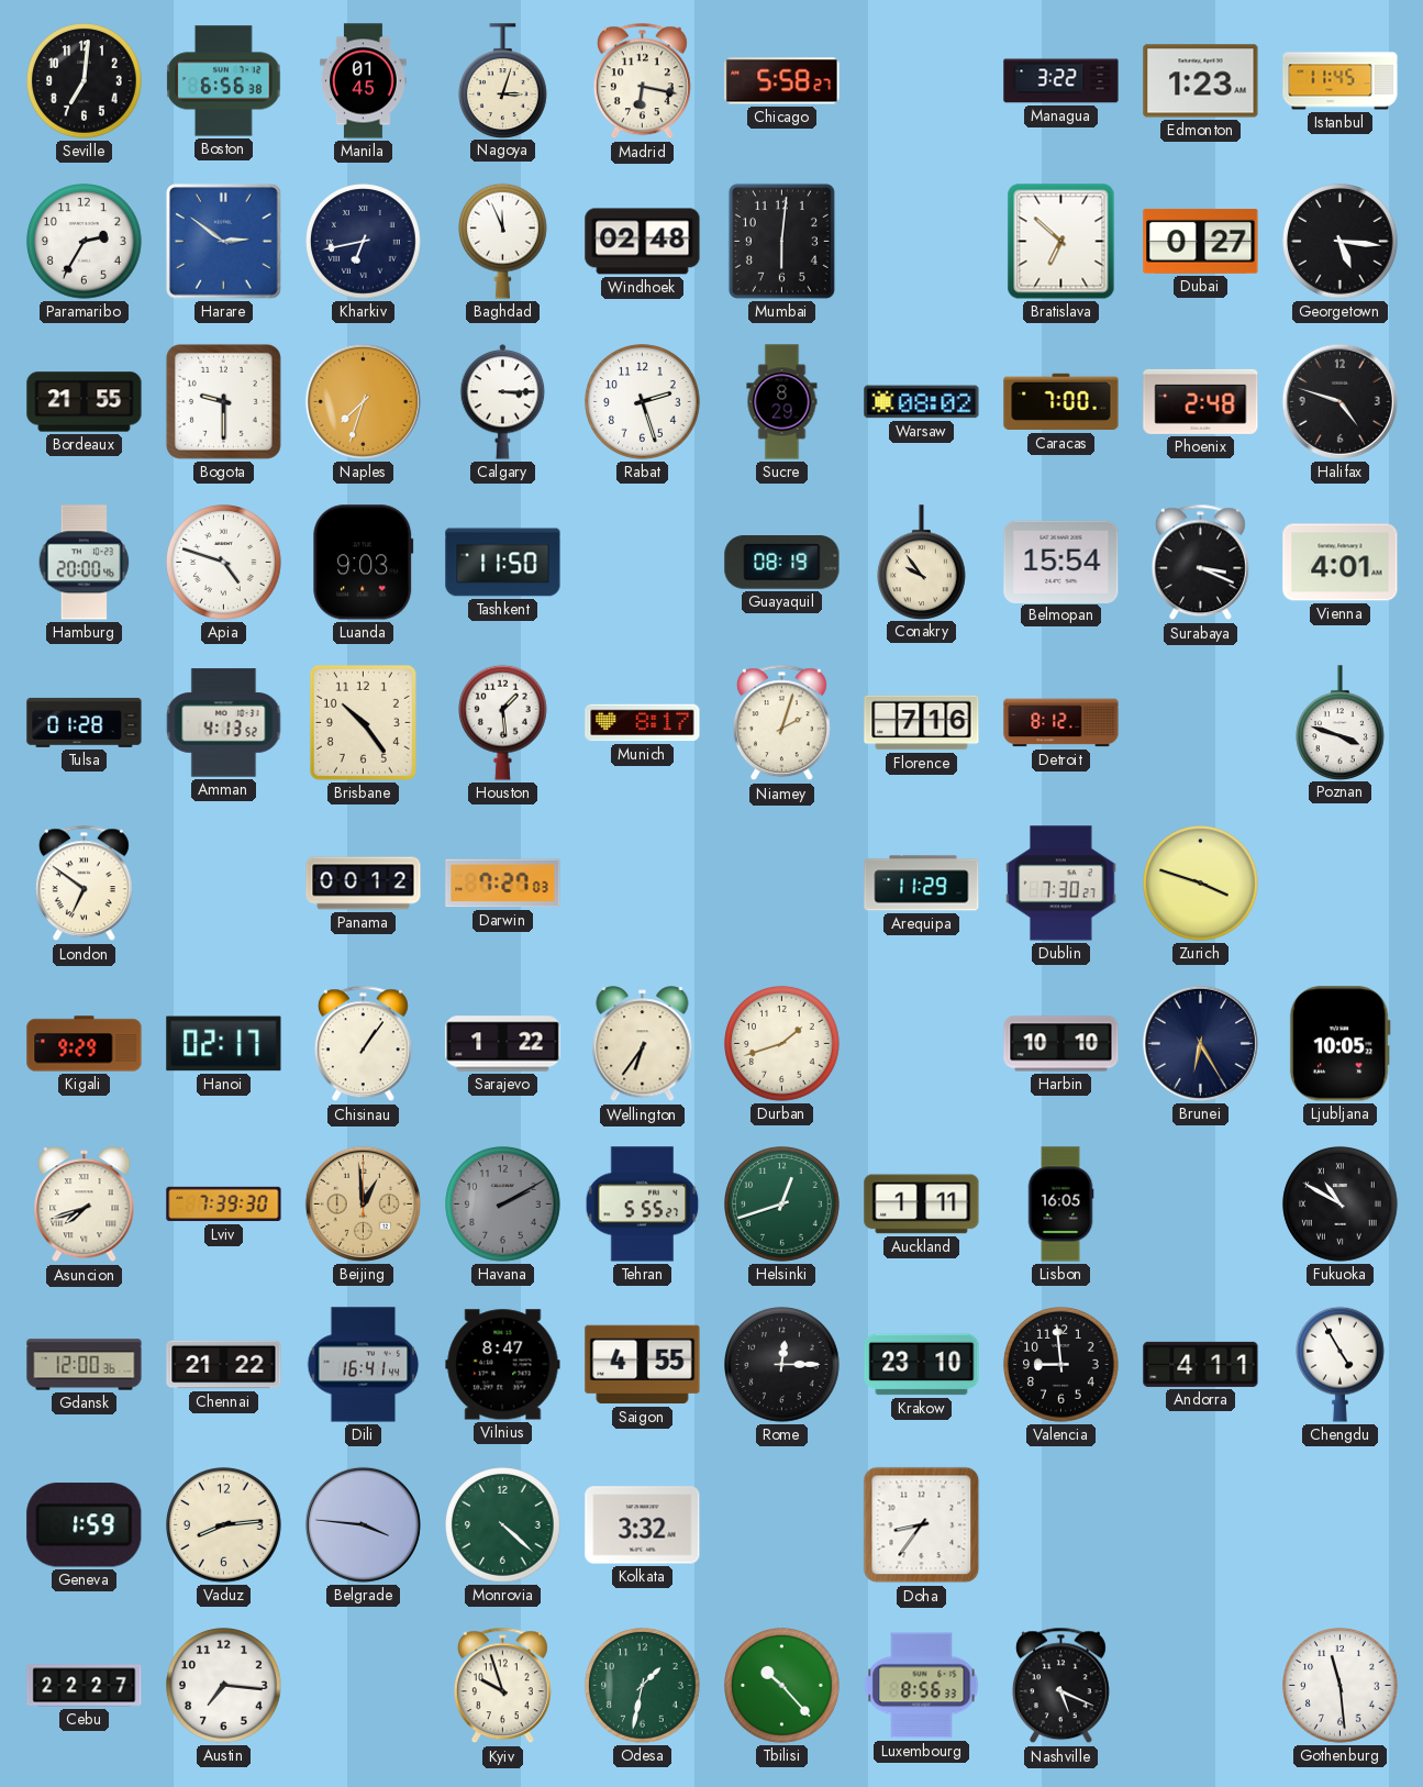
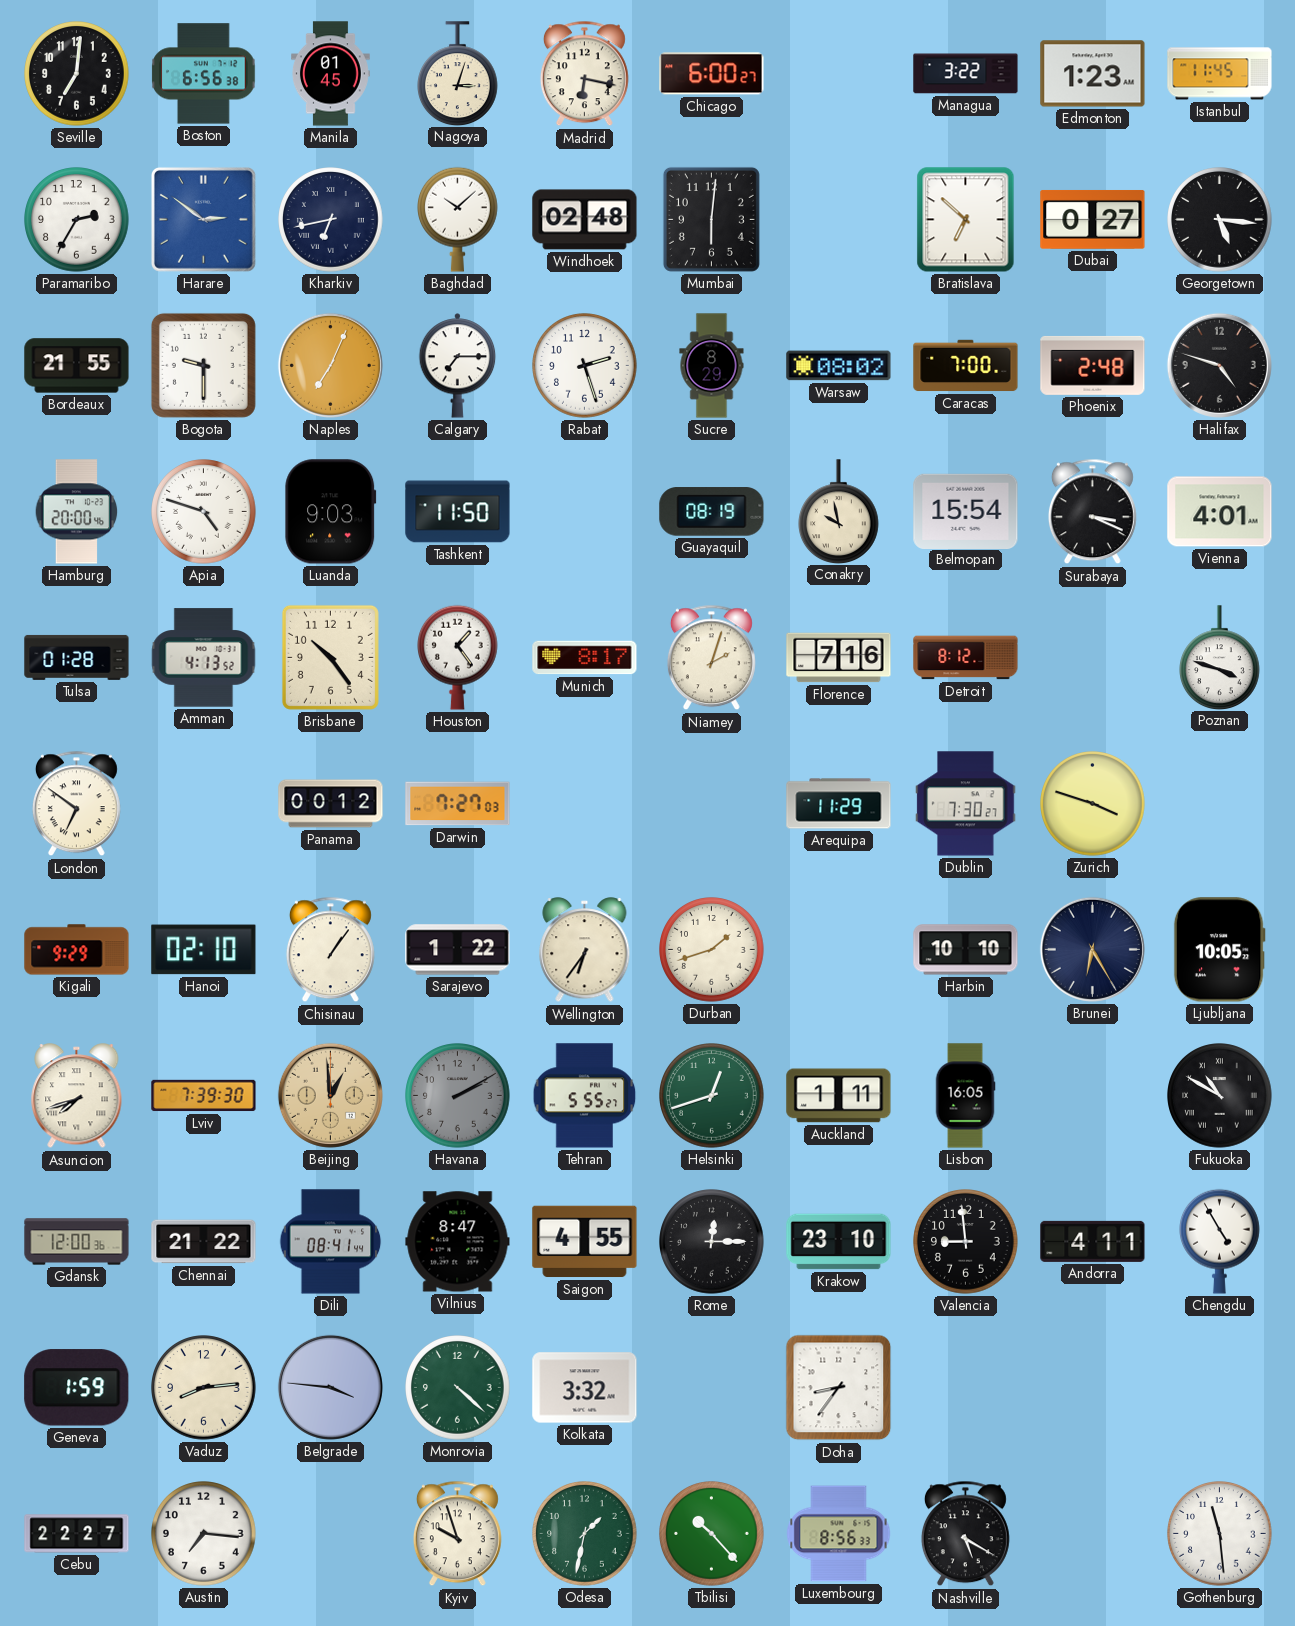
Chicago: 5:58 -> 6:00 (712, 74)
Baghdad: 11:56 -> 10:08 (458, 219)
Naples: 7:33 -> 7:04 (330, 365)
Calgary: 3:15 -> 7:15 (458, 366)
Conakry: 9:54 -> 9:58 (839, 511)
Houston: 1:29 -> 1:24 (458, 657)
Hanoi: 02:17 -> 02:10 (204, 950)
Dili: 16:41 -> 08:41 (331, 1242)
Nashville: 5:19 -> 5:20 (965, 1534)
